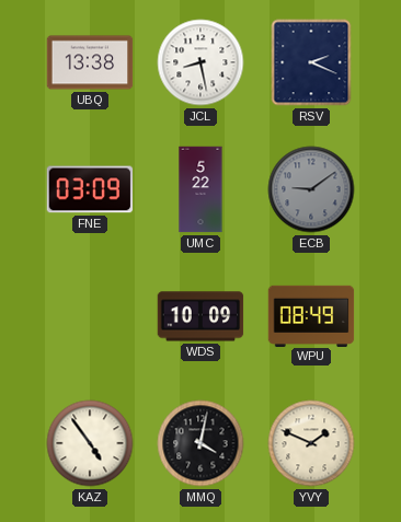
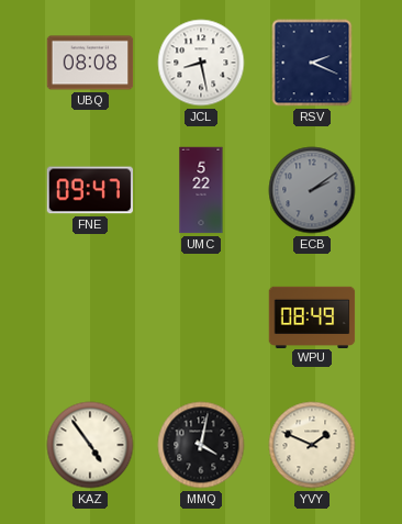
UBQ: 13:38 -> 08:08 (90, 63)
FNE: 03:09 -> 09:47 (90, 190)
ECB: 9:09 -> 2:09 (312, 190)
WDS: 10:09 -> none (200, 316)
